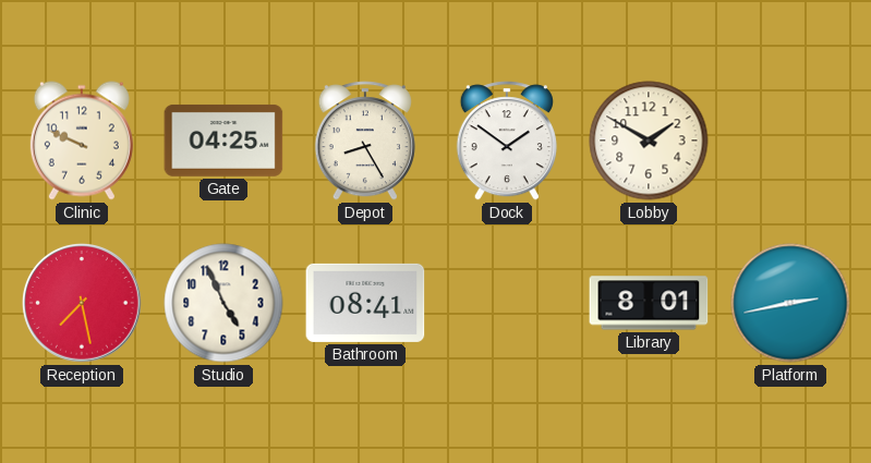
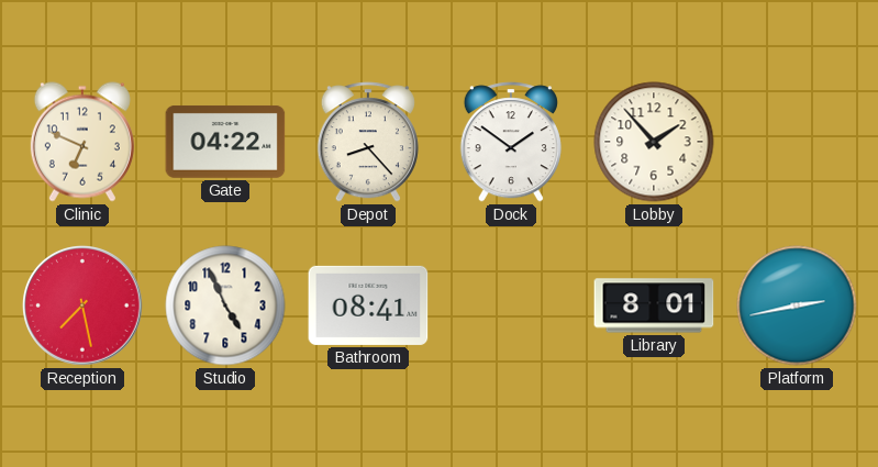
Clinic: 9:49 -> 6:49 (82, 142)
Gate: 04:25 -> 04:22 (225, 142)
Depot: 8:25 -> 8:23 (368, 142)
Lobby: 1:50 -> 1:53 (654, 142)
